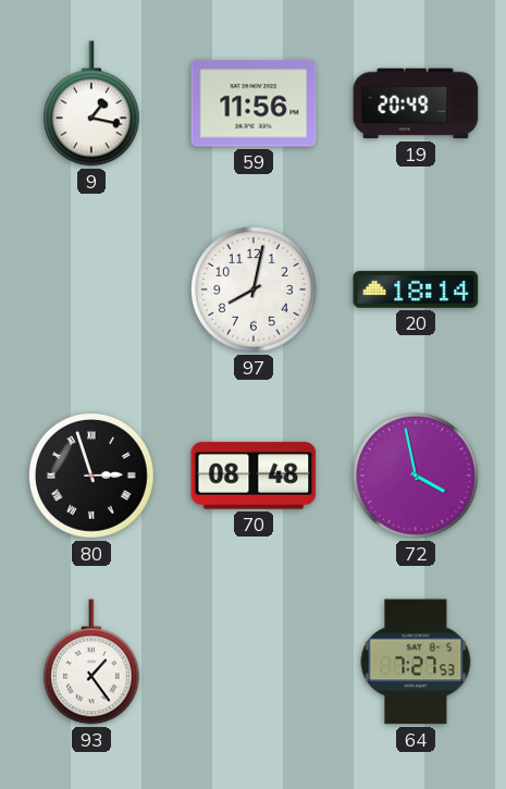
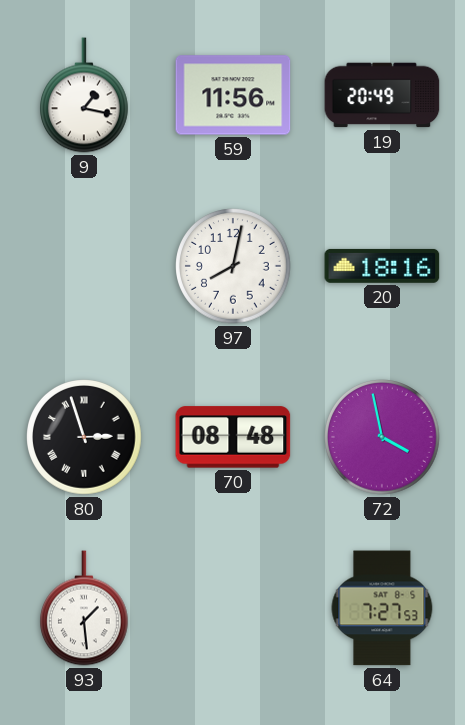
20: 18:14 -> 18:16 (382, 266)
93: 1:24 -> 1:29 (85, 608)
